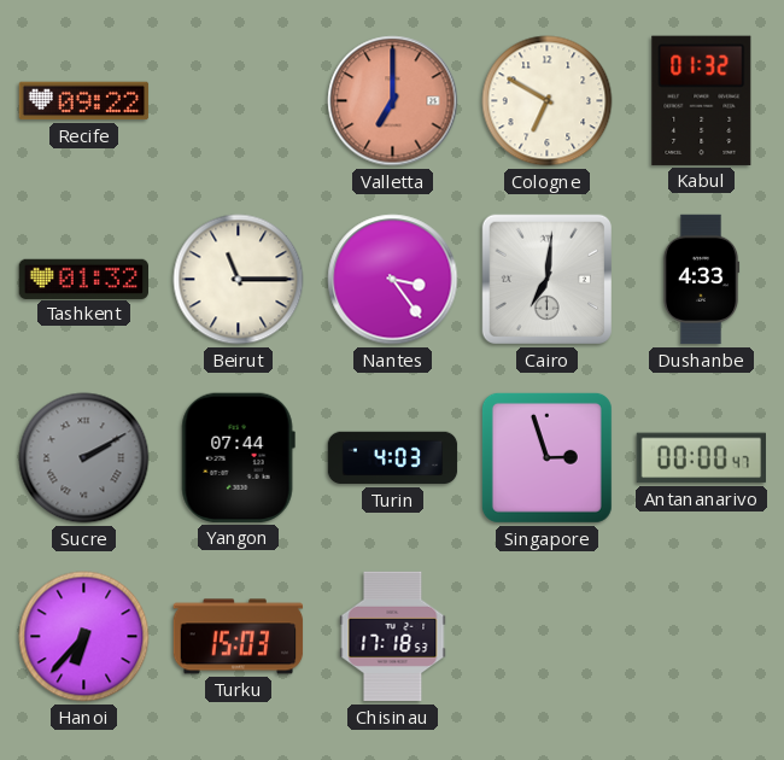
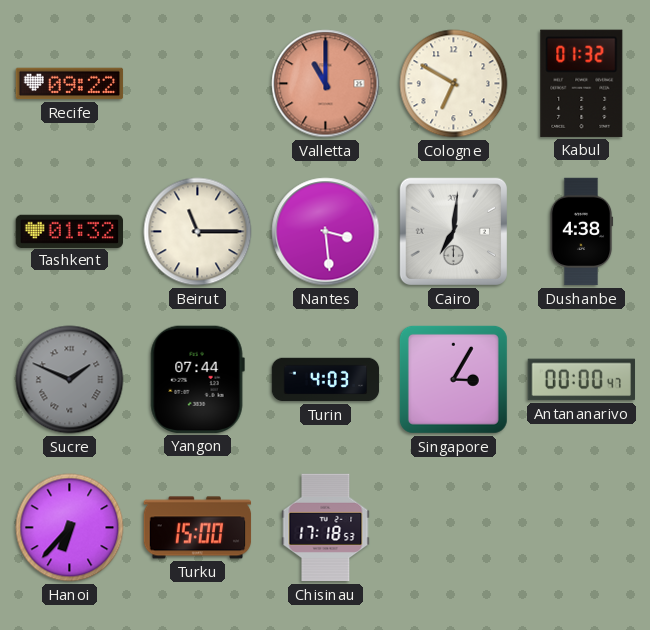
Valletta: 7:00 -> 11:00 (326, 84)
Nantes: 3:24 -> 3:29 (326, 232)
Dushanbe: 4:33 -> 4:38 (581, 232)
Sucre: 2:10 -> 1:49 (70, 380)
Singapore: 2:57 -> 3:05 (453, 379)
Turku: 15:03 -> 15:00 (198, 528)
